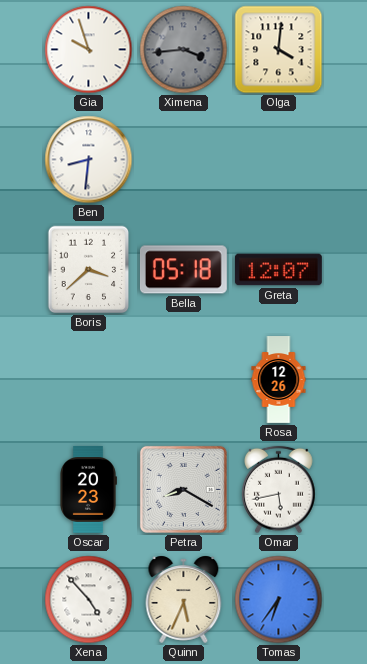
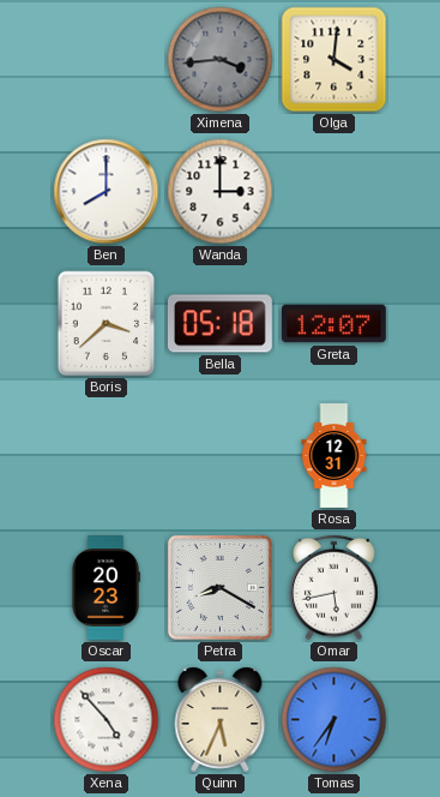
Gia: 9:57 -> none (89, 50)
Ben: 8:31 -> 8:00 (107, 192)
Wanda: none -> 3:00 (221, 192)
Rosa: 12:26 -> 12:31 (334, 456)
